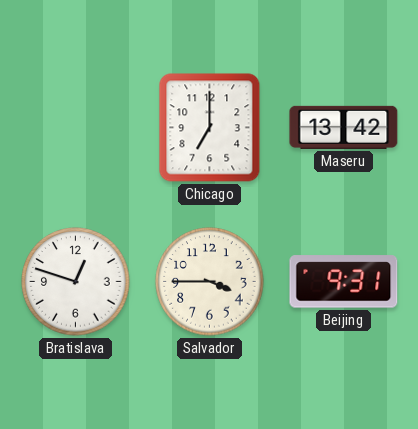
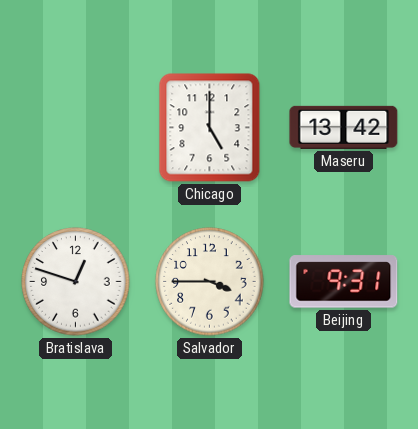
Chicago: 7:00 -> 5:00 (210, 128)
